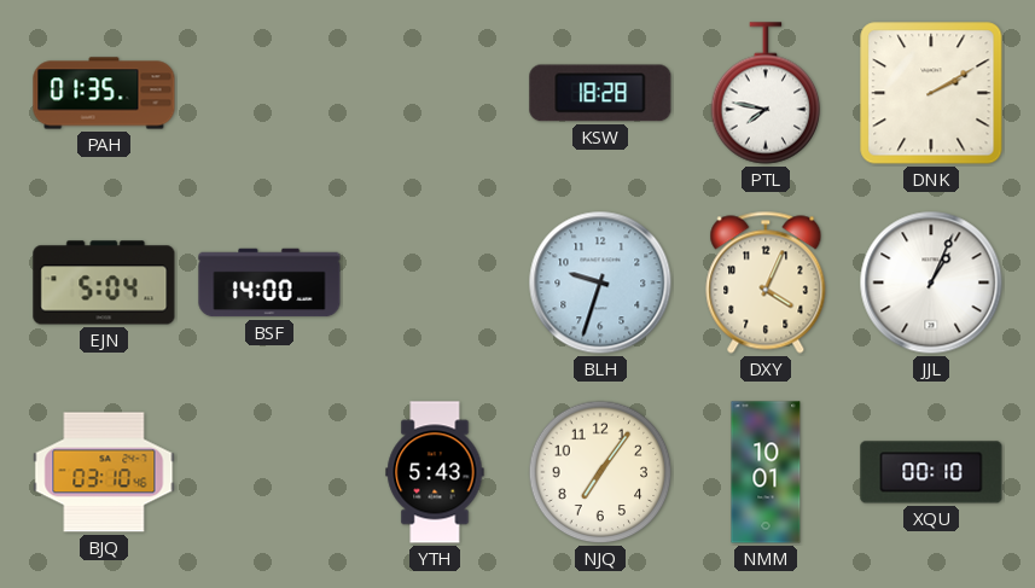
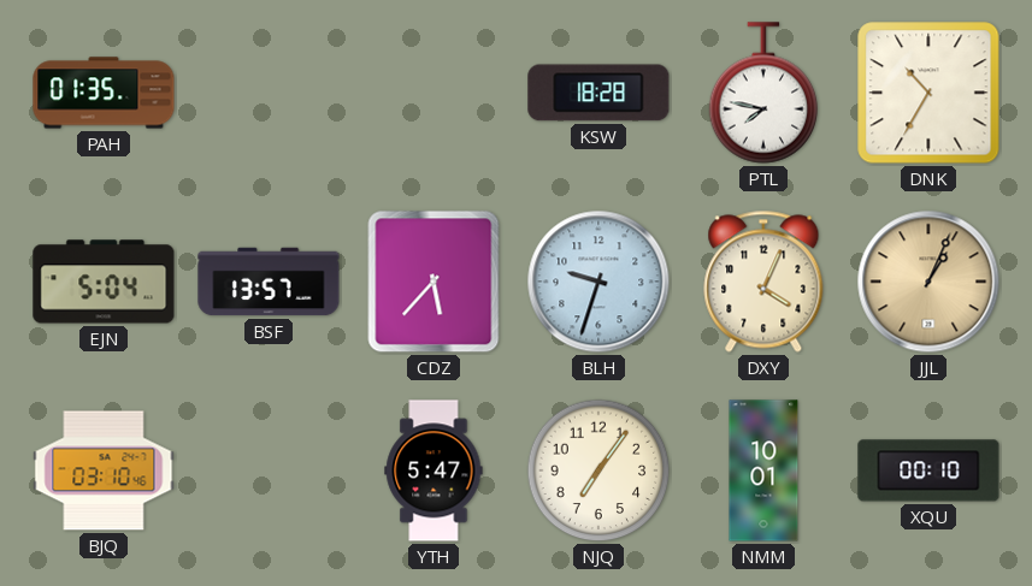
DNK: 2:10 -> 10:35 (928, 93)
BSF: 14:00 -> 13:57 (269, 282)
CDZ: none -> 5:37 (434, 282)
JJL dial: white -> champagne (928, 282)
YTH: 5:43 -> 5:47 (434, 470)
